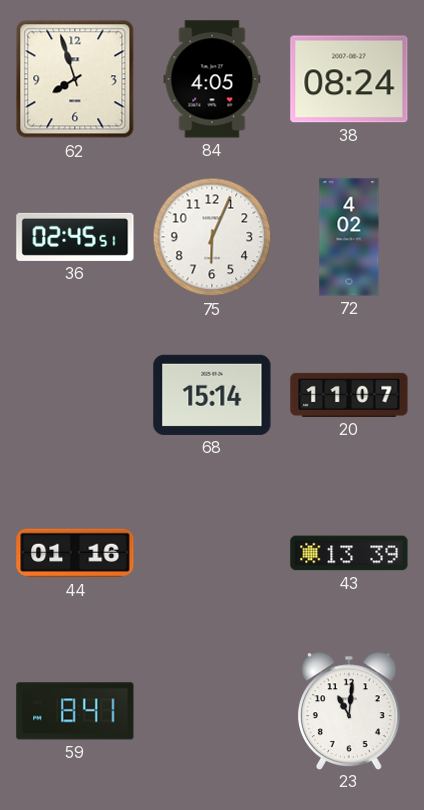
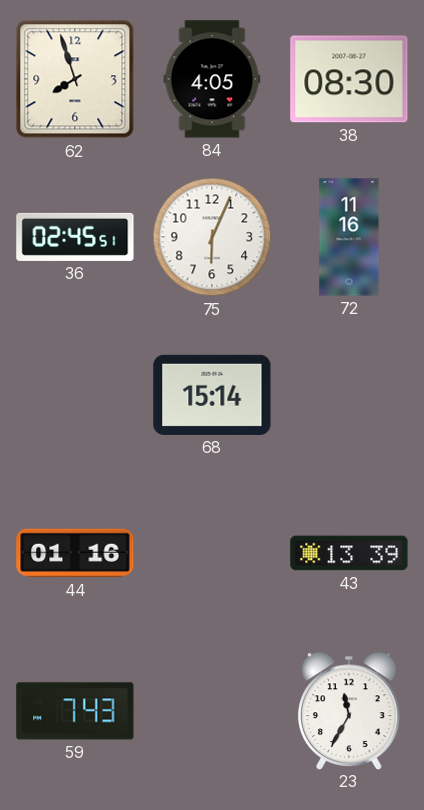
38: 08:24 -> 08:30 (349, 79)
72: 4:02 -> 11:16 (349, 237)
20: 11:07 -> none (349, 395)
59: 8:41 -> 7:43 (75, 711)
23: 11:01 -> 11:35 (350, 710)
